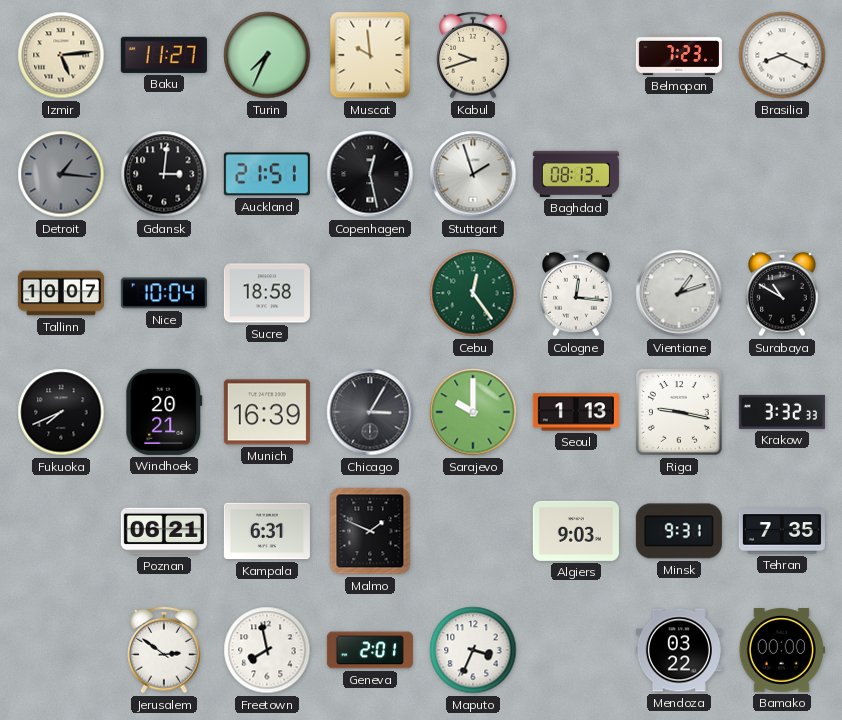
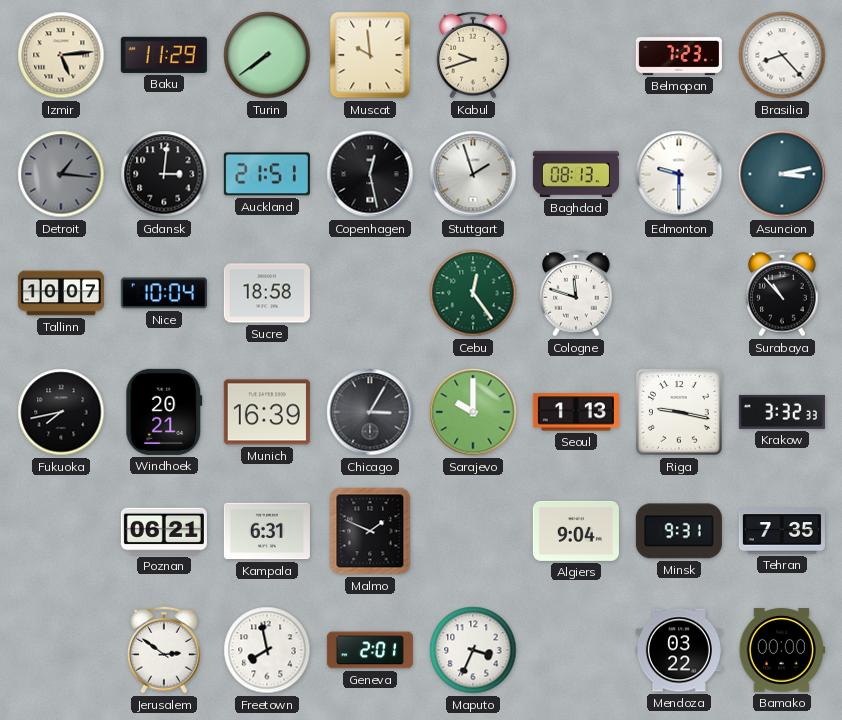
Baku: 11:27 -> 11:29 (164, 55)
Turin: 7:34 -> 7:39 (267, 55)
Brasilia: 8:19 -> 8:23 (782, 55)
Edmonton: none -> 9:30 (679, 174)
Asuncion: none -> 3:13 (782, 174)
Cologne: 12:16 -> 11:48 (576, 293)
Vientiane: 1:12 -> none (679, 293)
Surabaya: 10:50 -> 10:53 (782, 293)
Fukuoka: 7:41 -> 7:43 (61, 412)
Algiers: 9:03 -> 9:04 (576, 531)
